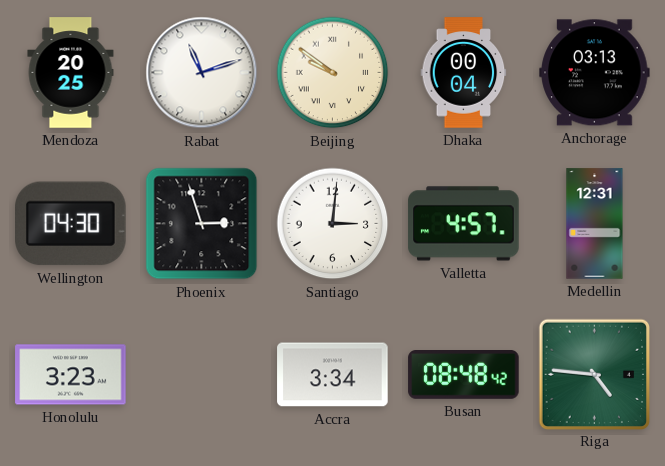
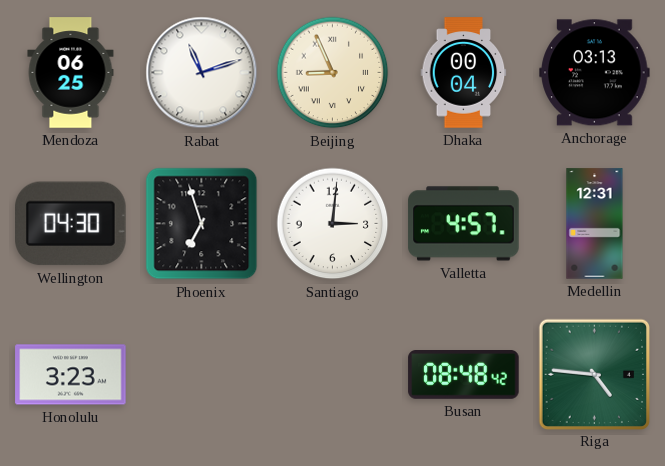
Mendoza: 20:25 -> 06:25 (71, 73)
Beijing: 9:51 -> 8:56 (333, 73)
Phoenix: 2:57 -> 6:57 (202, 224)
Accra: 3:34 -> none (333, 375)
